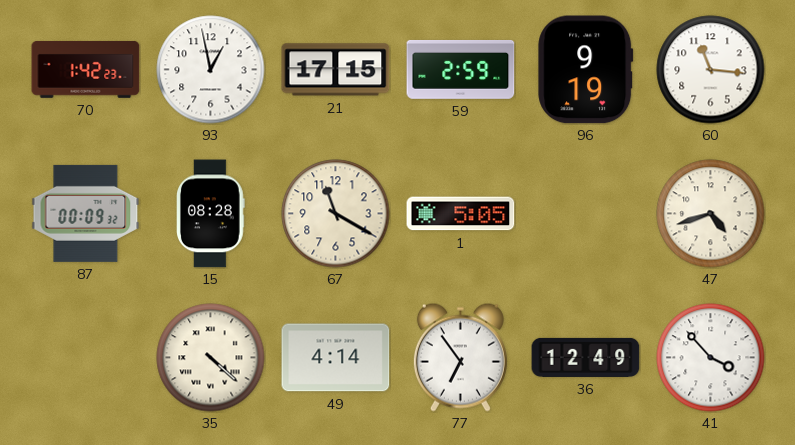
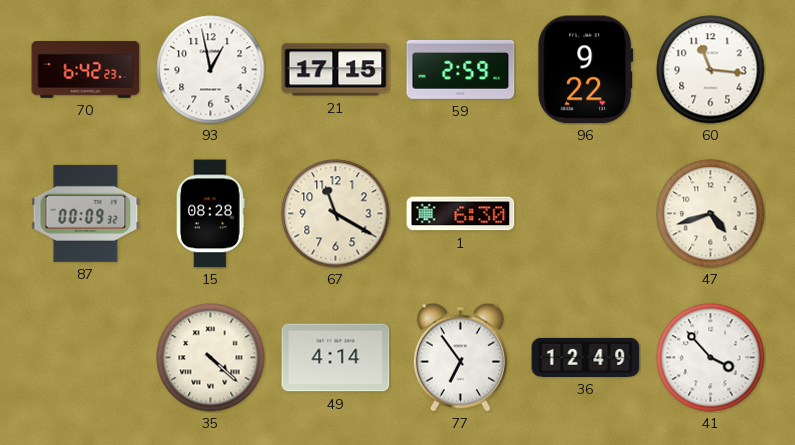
70: 1:42 -> 6:42 (86, 70)
96: 9:19 -> 9:22 (586, 70)
1: 5:05 -> 6:30 (461, 214)
